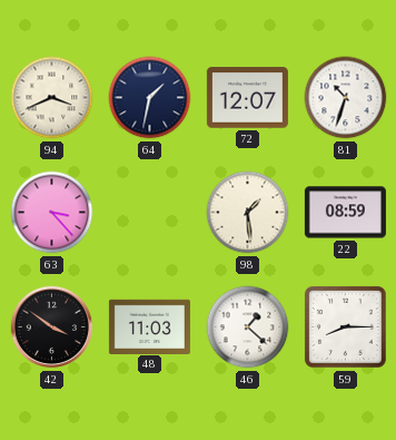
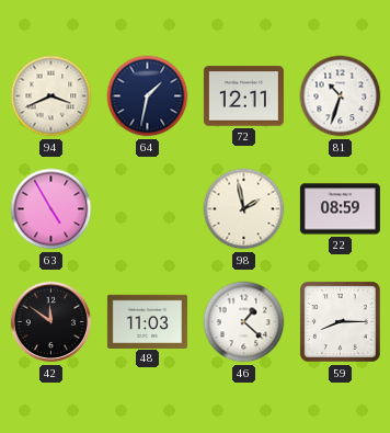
72: 12:07 -> 12:11 (243, 96)
63: 3:23 -> 4:55 (51, 209)
98: 1:29 -> 1:58 (244, 209)
42: 3:51 -> 11:51 (51, 322)
